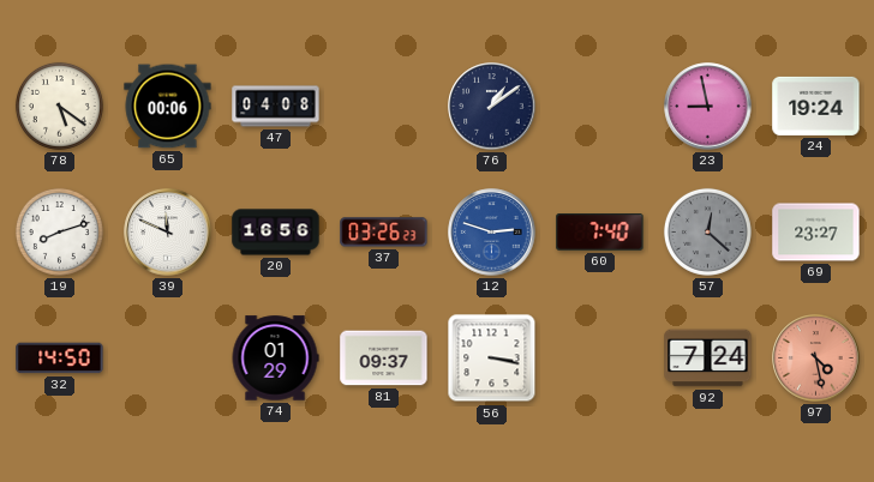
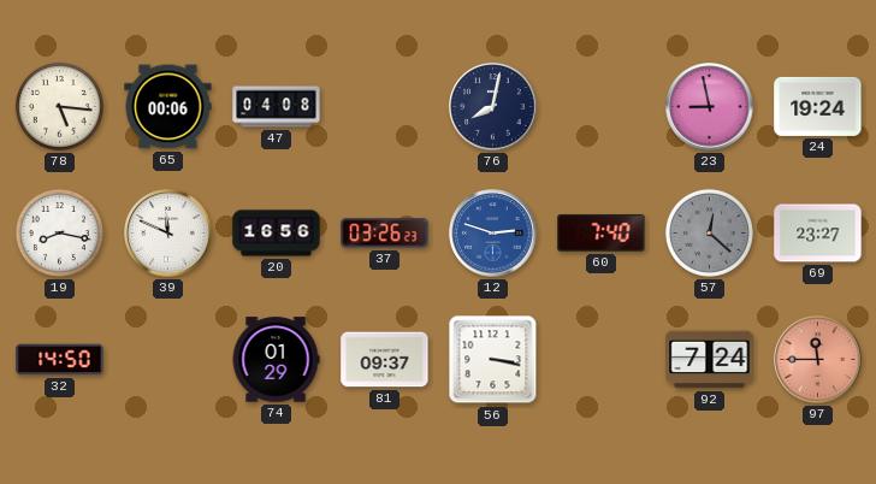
78: 5:21 -> 5:16 (59, 106)
76: 1:09 -> 8:02 (493, 107)
19: 8:12 -> 8:17 (59, 232)
97: 4:28 -> 11:45 (818, 360)
